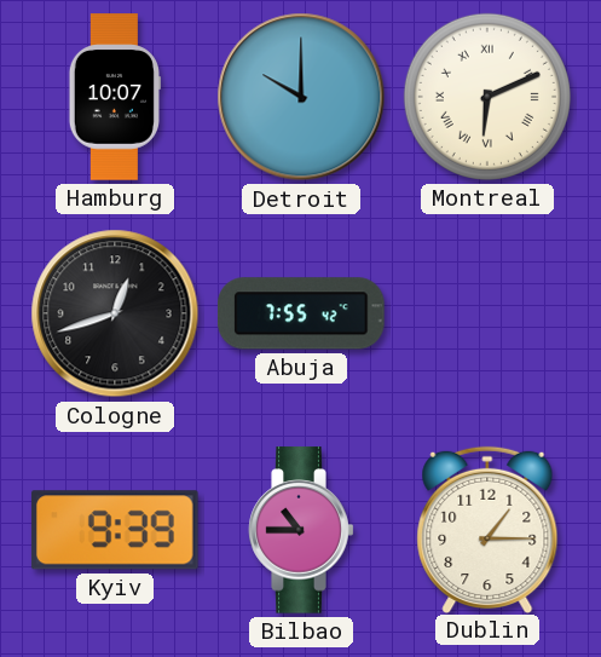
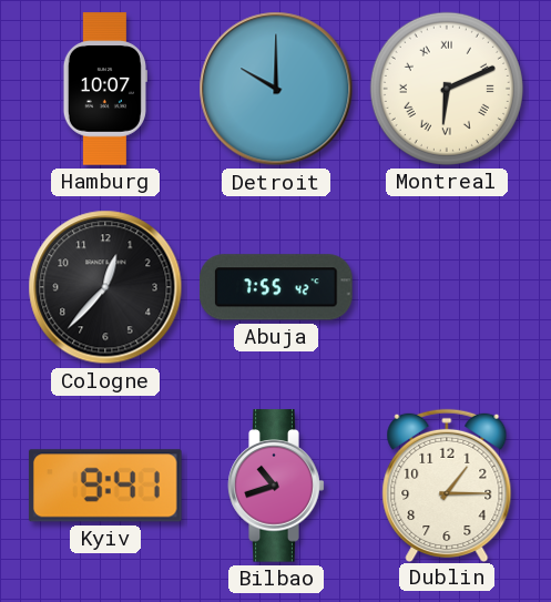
Cologne: 12:42 -> 12:37 (105, 287)
Kyiv: 9:39 -> 9:41 (105, 486)
Bilbao: 10:45 -> 10:42 (276, 486)
